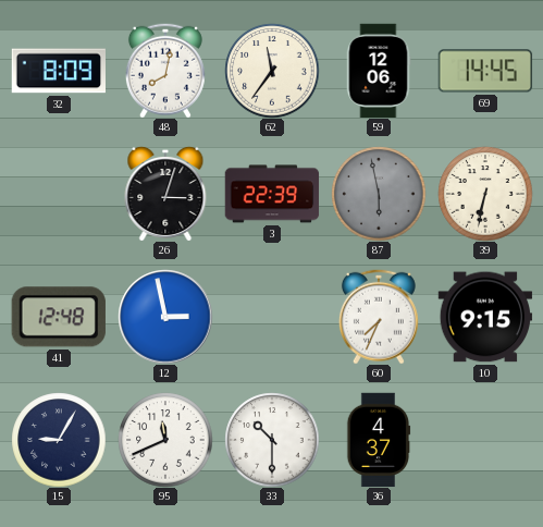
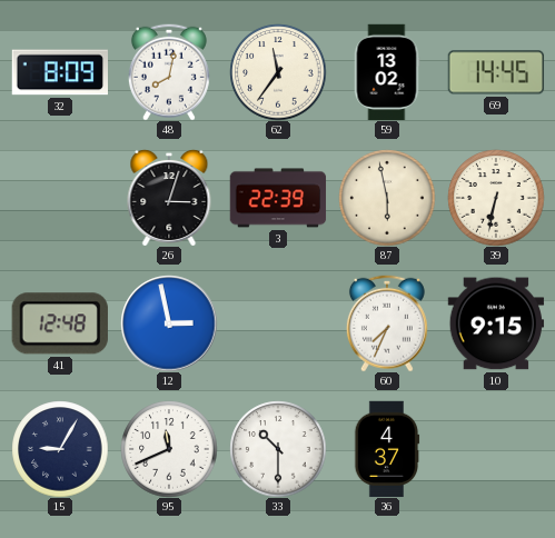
59: 12:06 -> 13:02 (387, 72)
87 dial: grey -> cream (387, 198)
